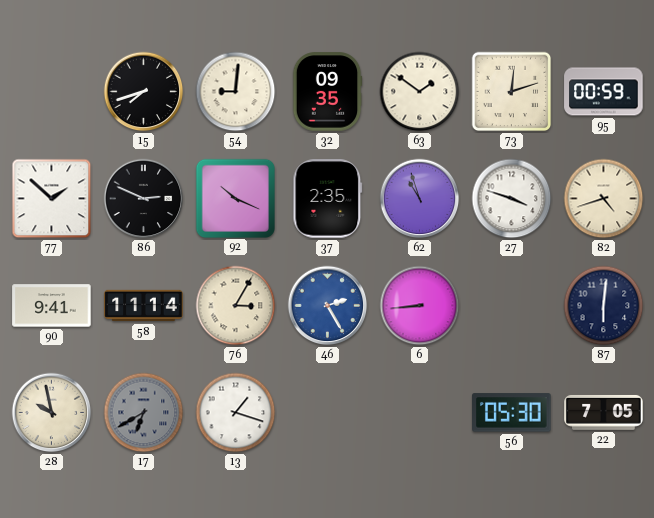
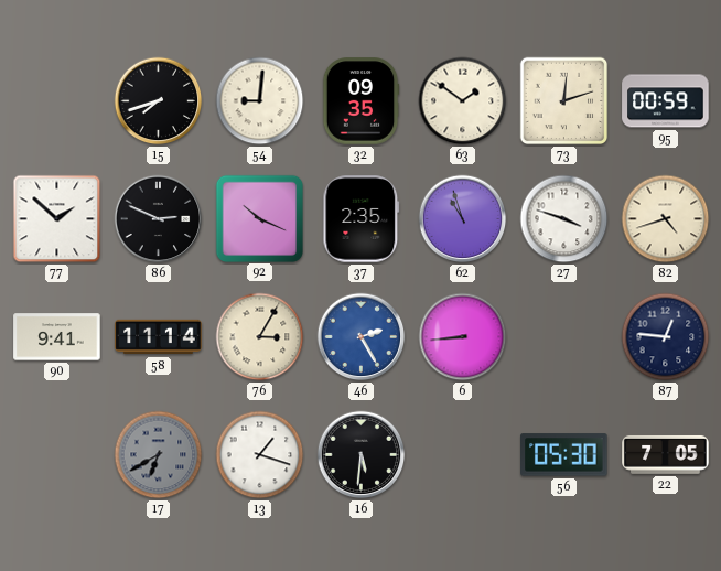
87: 6:01 -> 12:46 (666, 337)
28: 9:58 -> none (52, 413)
16: none -> 5:31 (362, 455)
